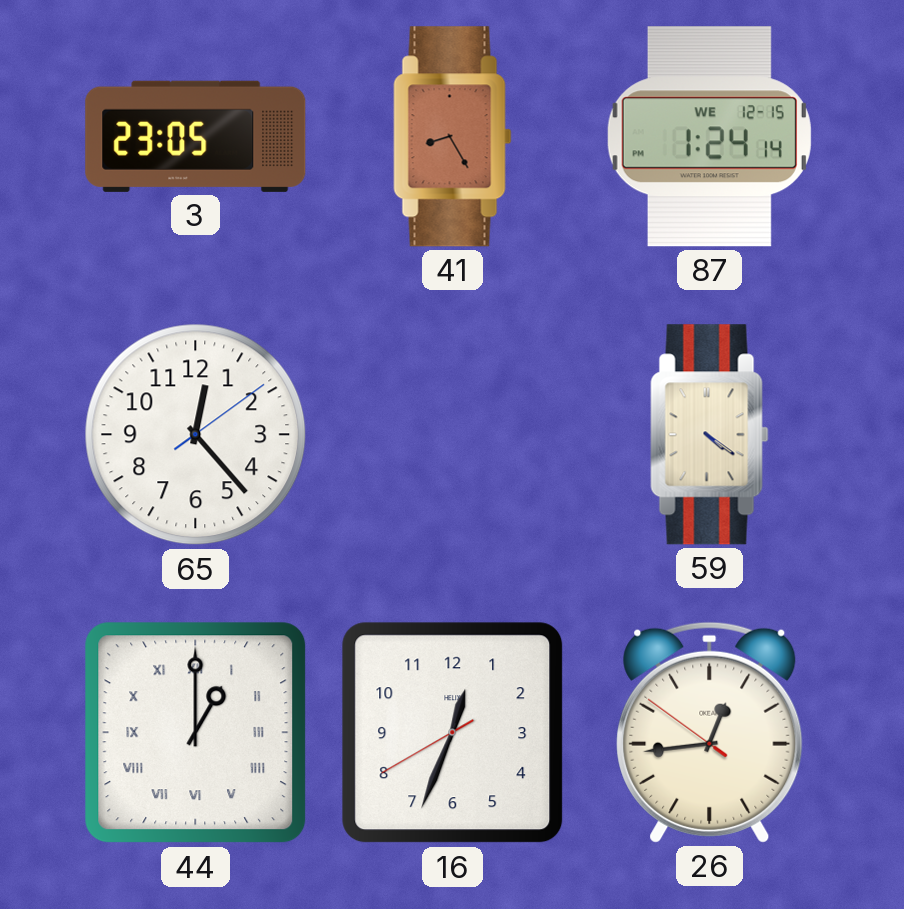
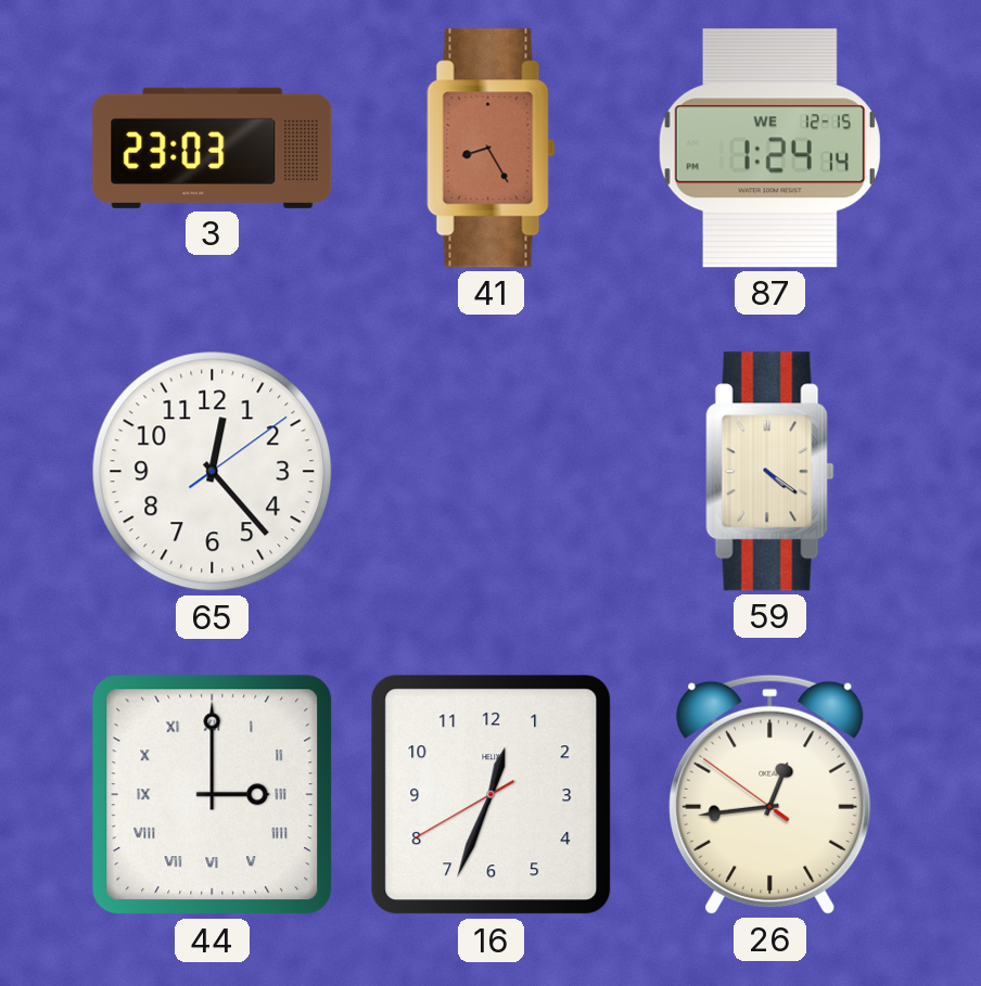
3: 23:05 -> 23:03 (213, 148)
44: 1:00 -> 3:00 (213, 795)
